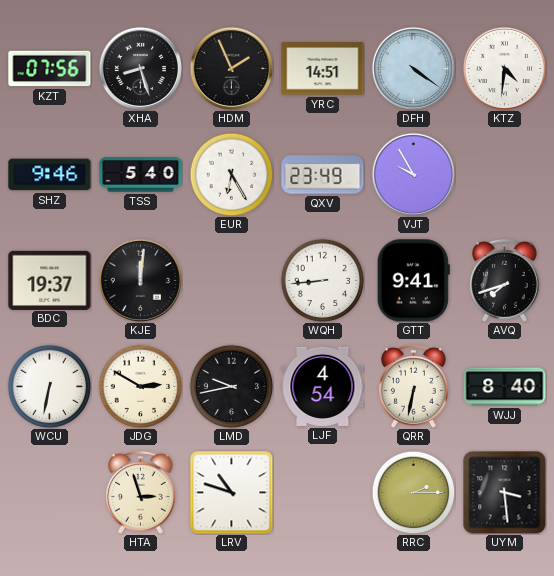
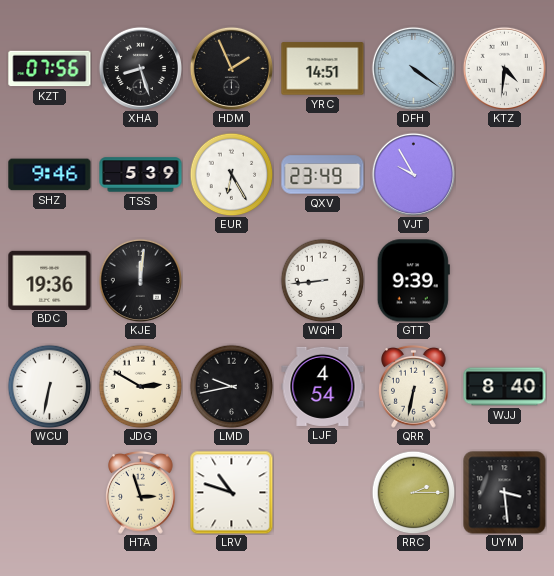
TSS: 5:40 -> 5:39 (141, 175)
BDC: 19:37 -> 19:36 (50, 280)
GTT: 9:41 -> 9:39 (413, 281)
AVQ: 7:42 -> none (505, 280)
